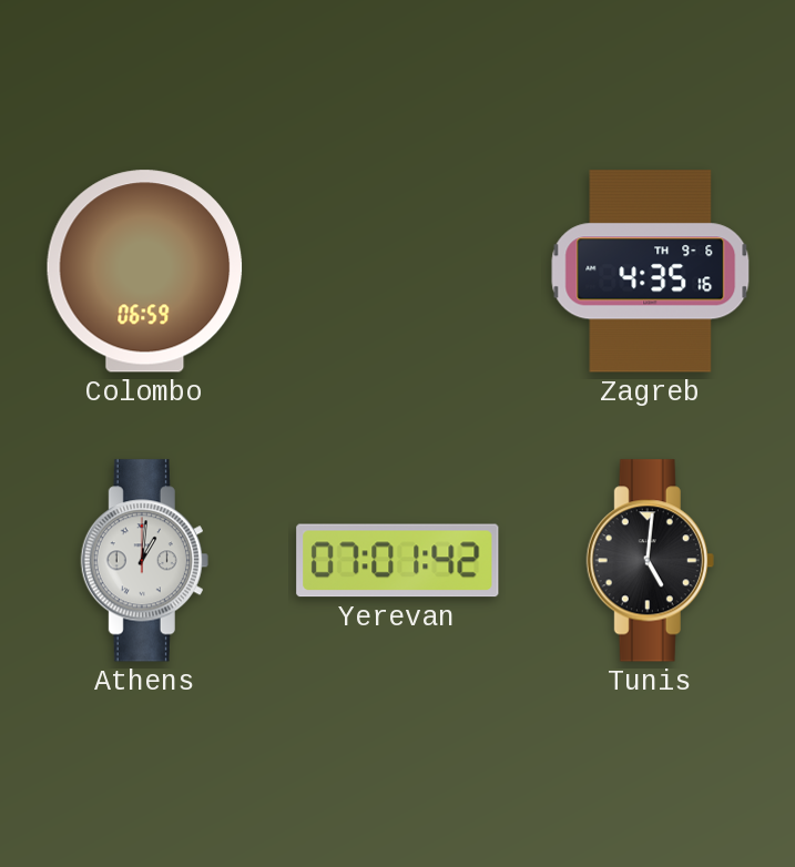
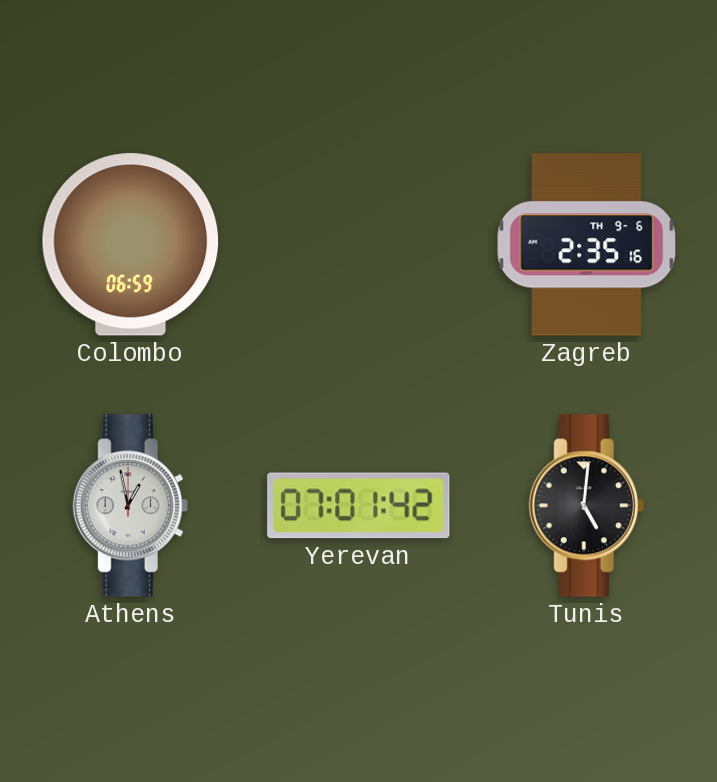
Zagreb: 4:35 -> 2:35 (587, 245)
Athens: 1:01 -> 12:58 (130, 506)
